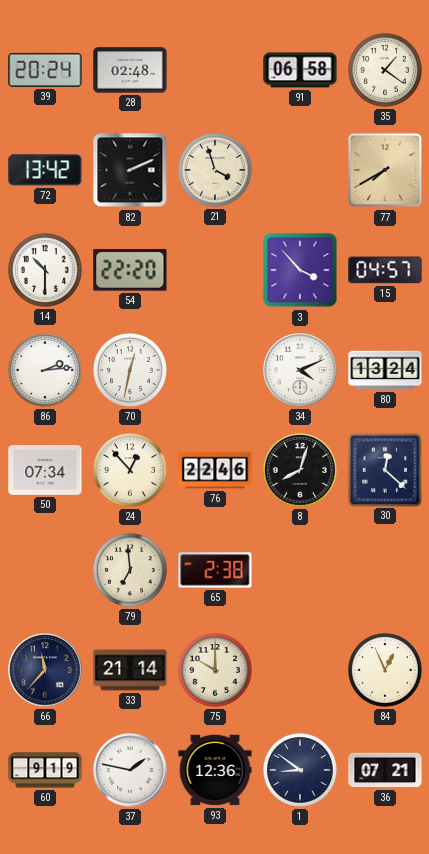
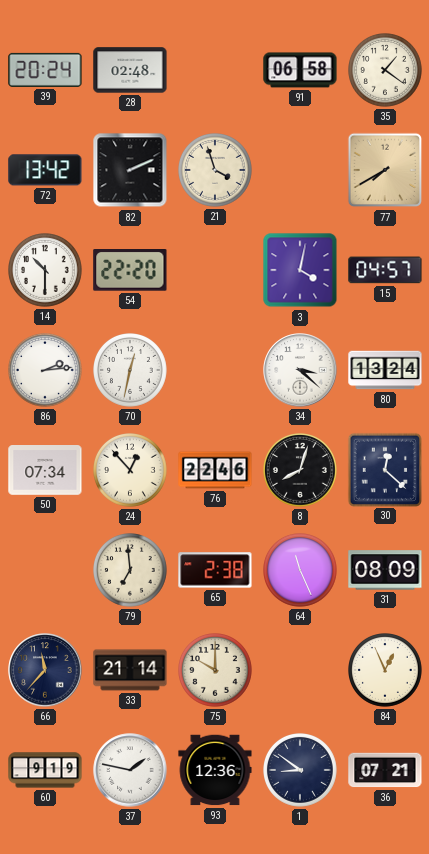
3: 3:53 -> 4:02 (300, 270)
34: 4:11 -> 3:22 (300, 370)
64: none -> 11:26 (301, 571)
31: none -> 08:09 (385, 570)
